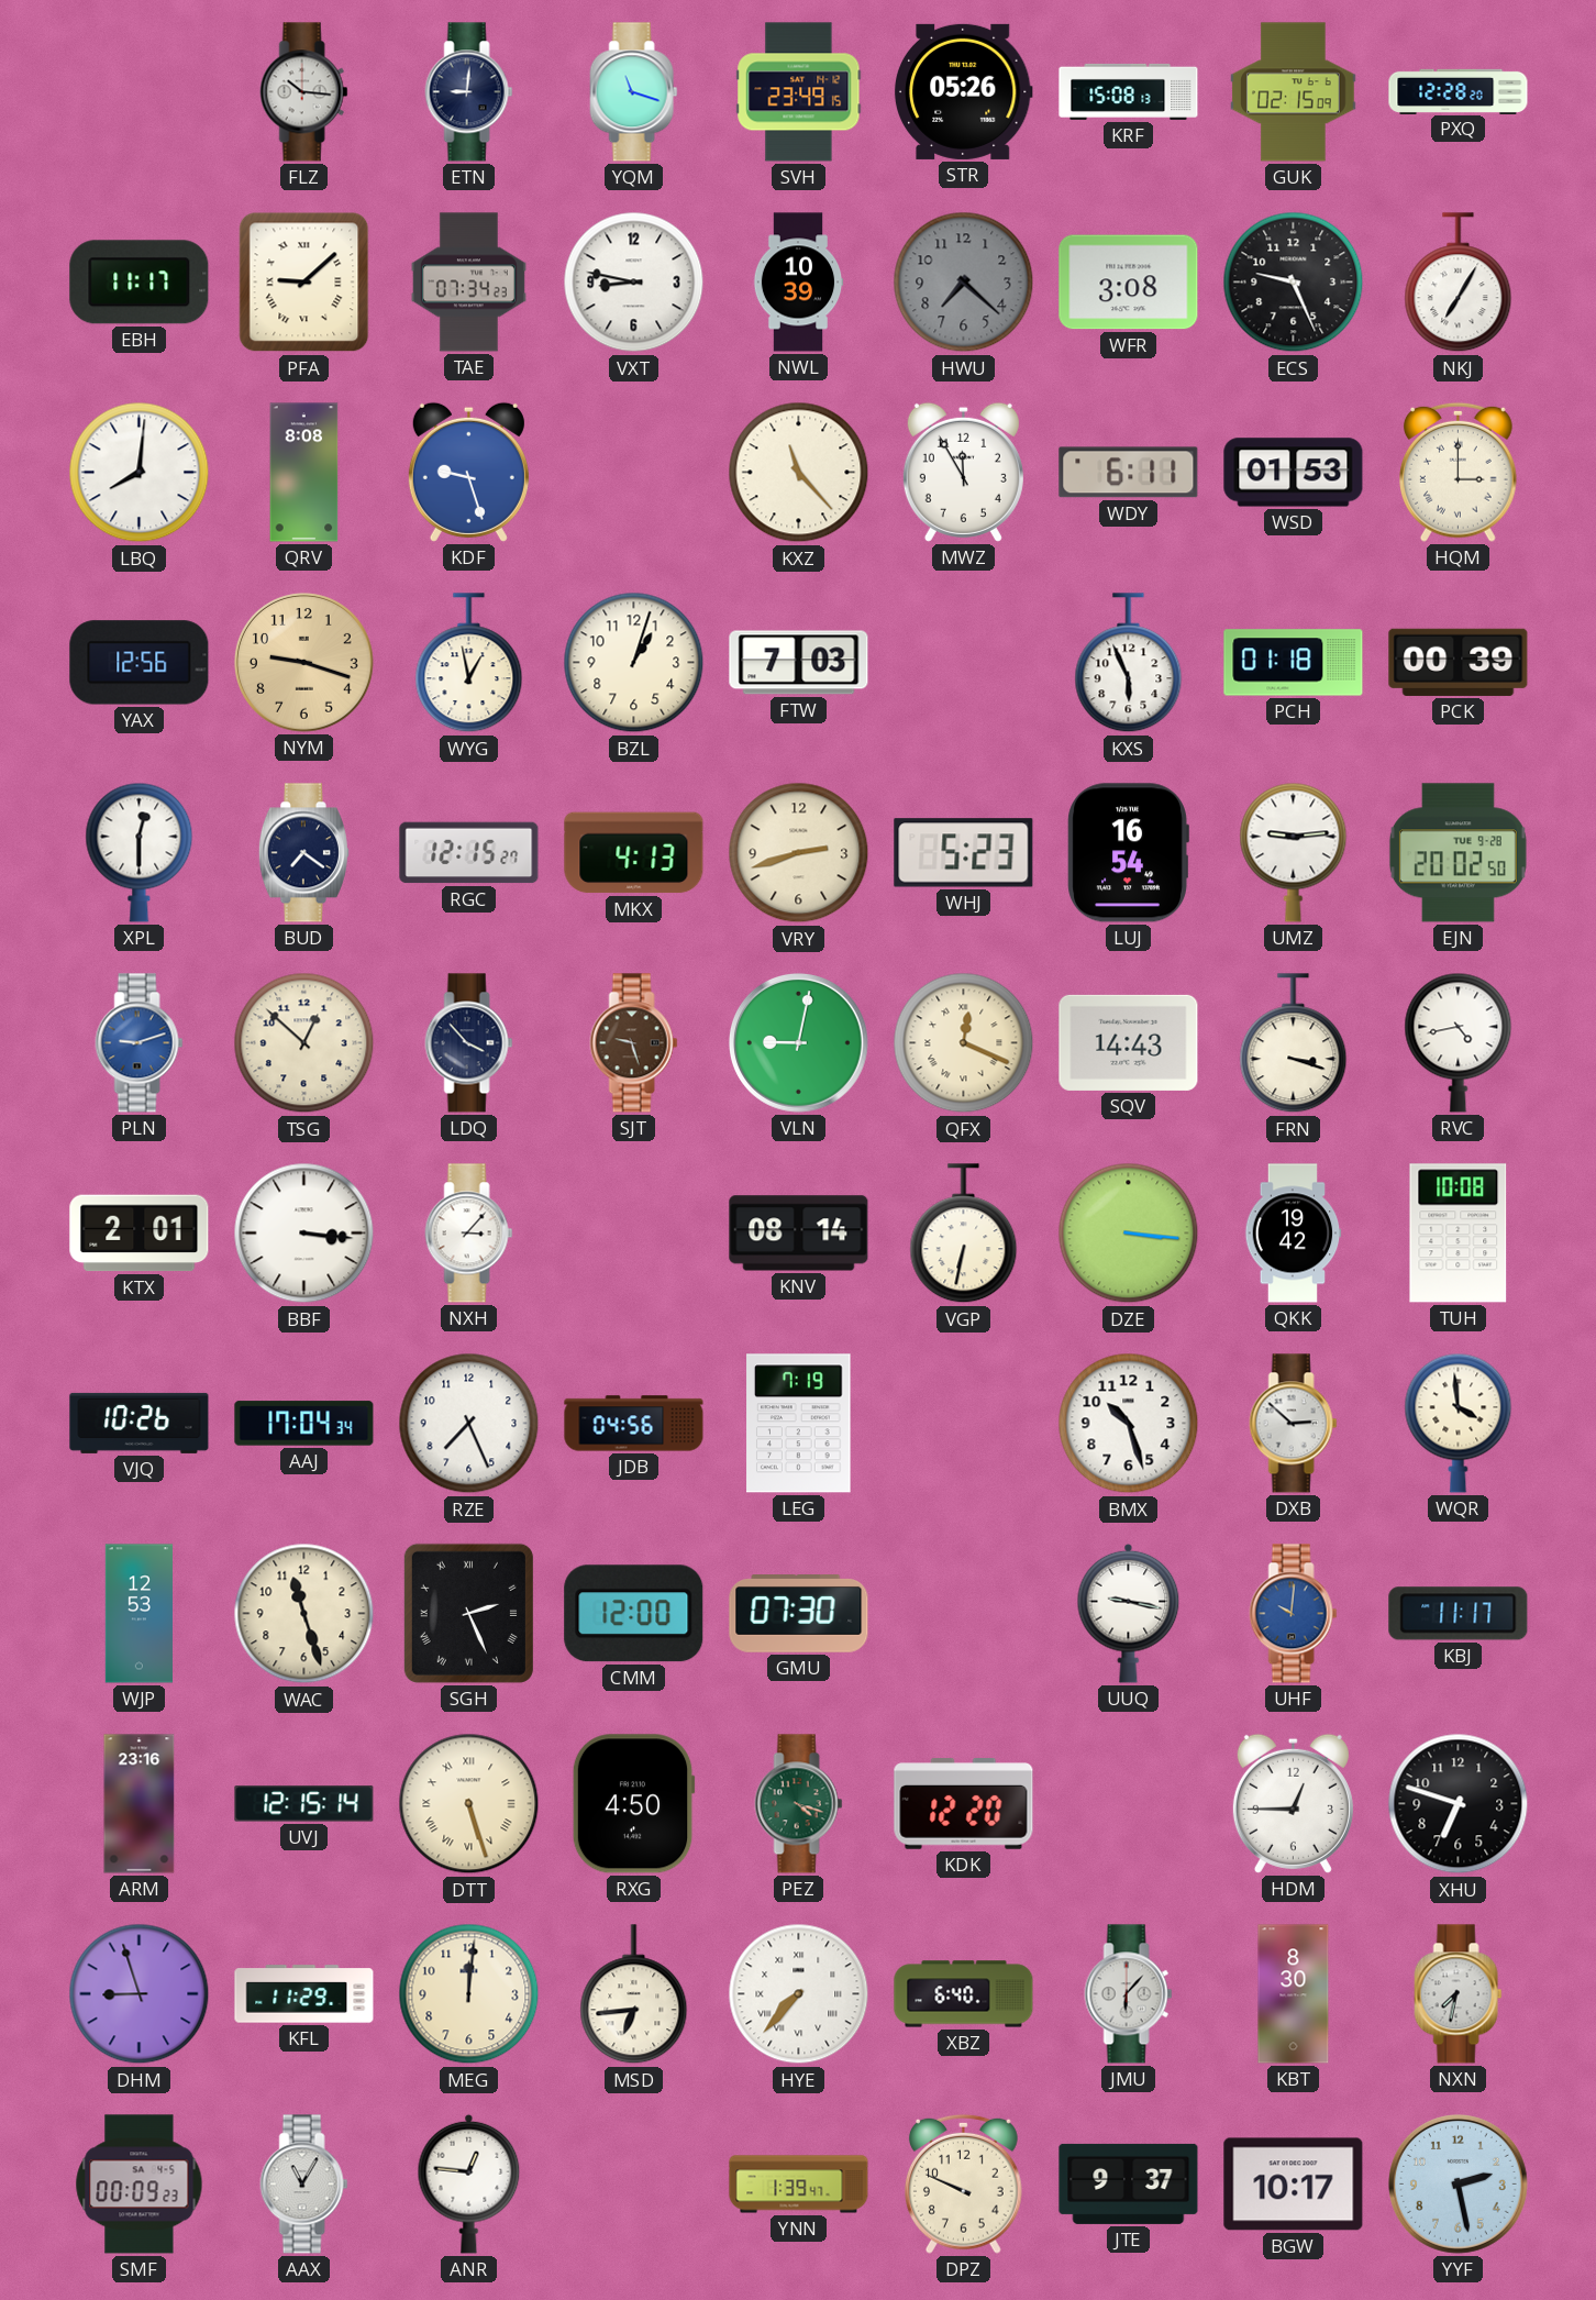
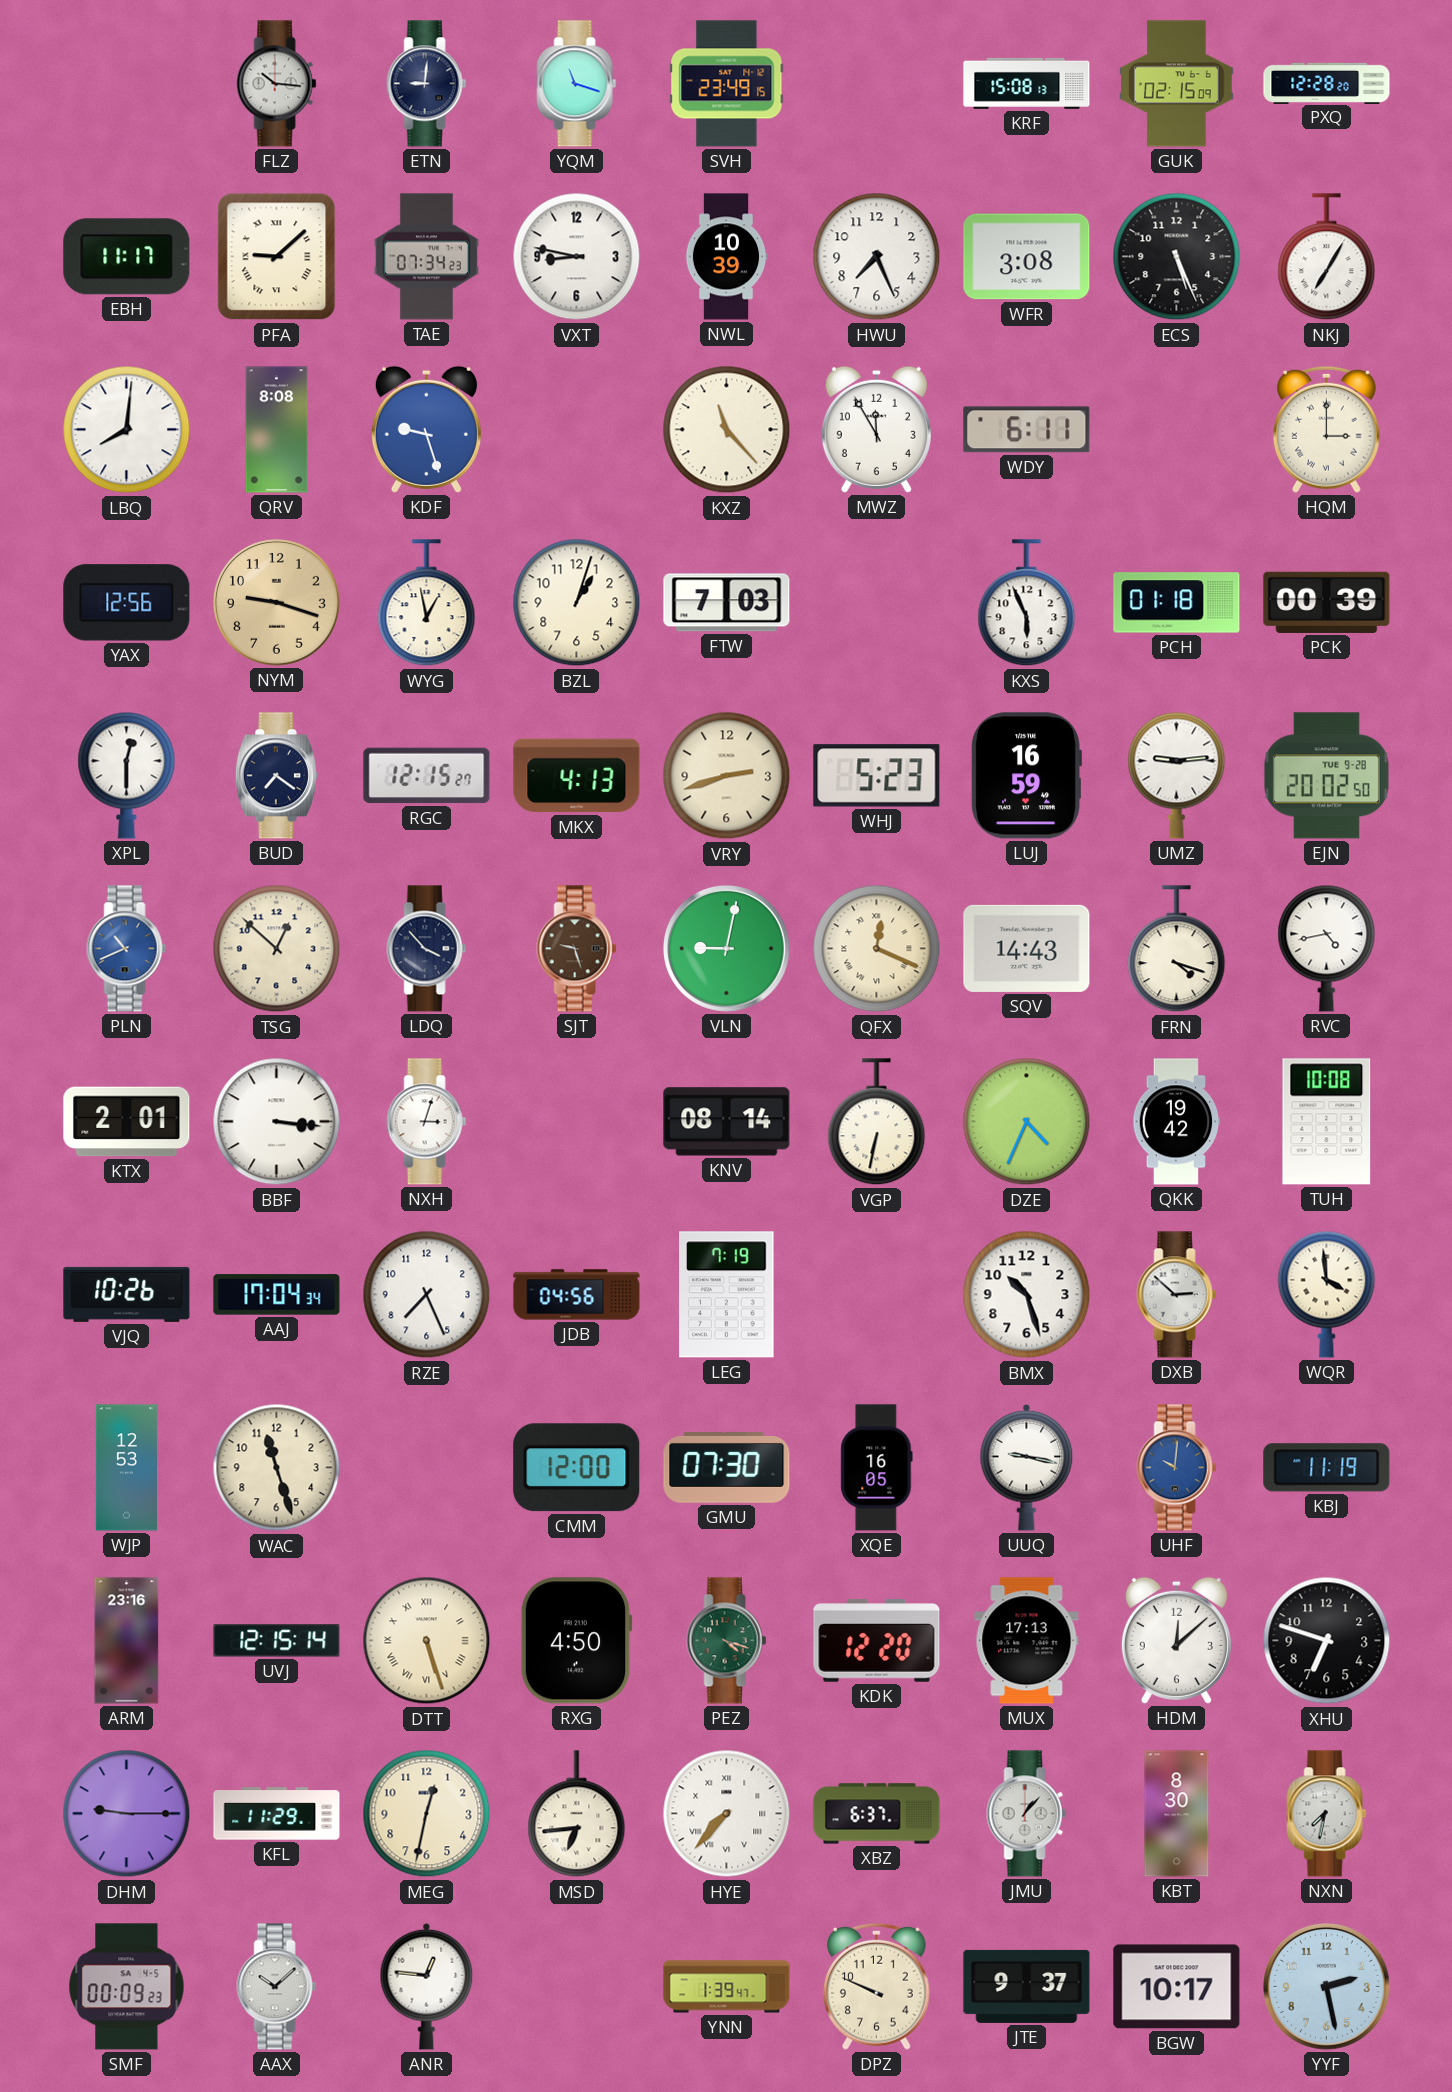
STR: 05:26 -> none (963, 91)
HWU: 7:22 -> 7:26 (877, 257)
HWU dial: grey -> white (877, 257)
ECS: 9:26 -> 5:26 (1177, 257)
WSD: 01:53 -> none (1294, 473)
LUJ: 16:54 -> 16:59 (1026, 776)
PLN: 9:12 -> 10:41 (127, 949)
FRN: 3:18 -> 4:18 (1177, 949)
NXH: 3:07 -> 3:03 (427, 1122)
DZE: 3:16 -> 4:34 (1027, 1122)
SGH: 2:26 -> none (468, 1613)
XQE: none -> 16:05 (877, 1468)
KBJ: 11:17 -> 11:19 (1327, 1468)
MUX: none -> 17:13 (1027, 1641)
HDM: 12:45 -> 12:08 (1176, 1640)
DHM: 8:57 -> 9:15 (127, 1814)
MEG: 12:01 -> 12:32 (427, 1814)
XBZ: 6:40 -> 6:37 (877, 1814)
JMU: 6:07 -> 1:07 (1027, 1814)
AAX: 11:05 -> 10:08 (277, 1987)
